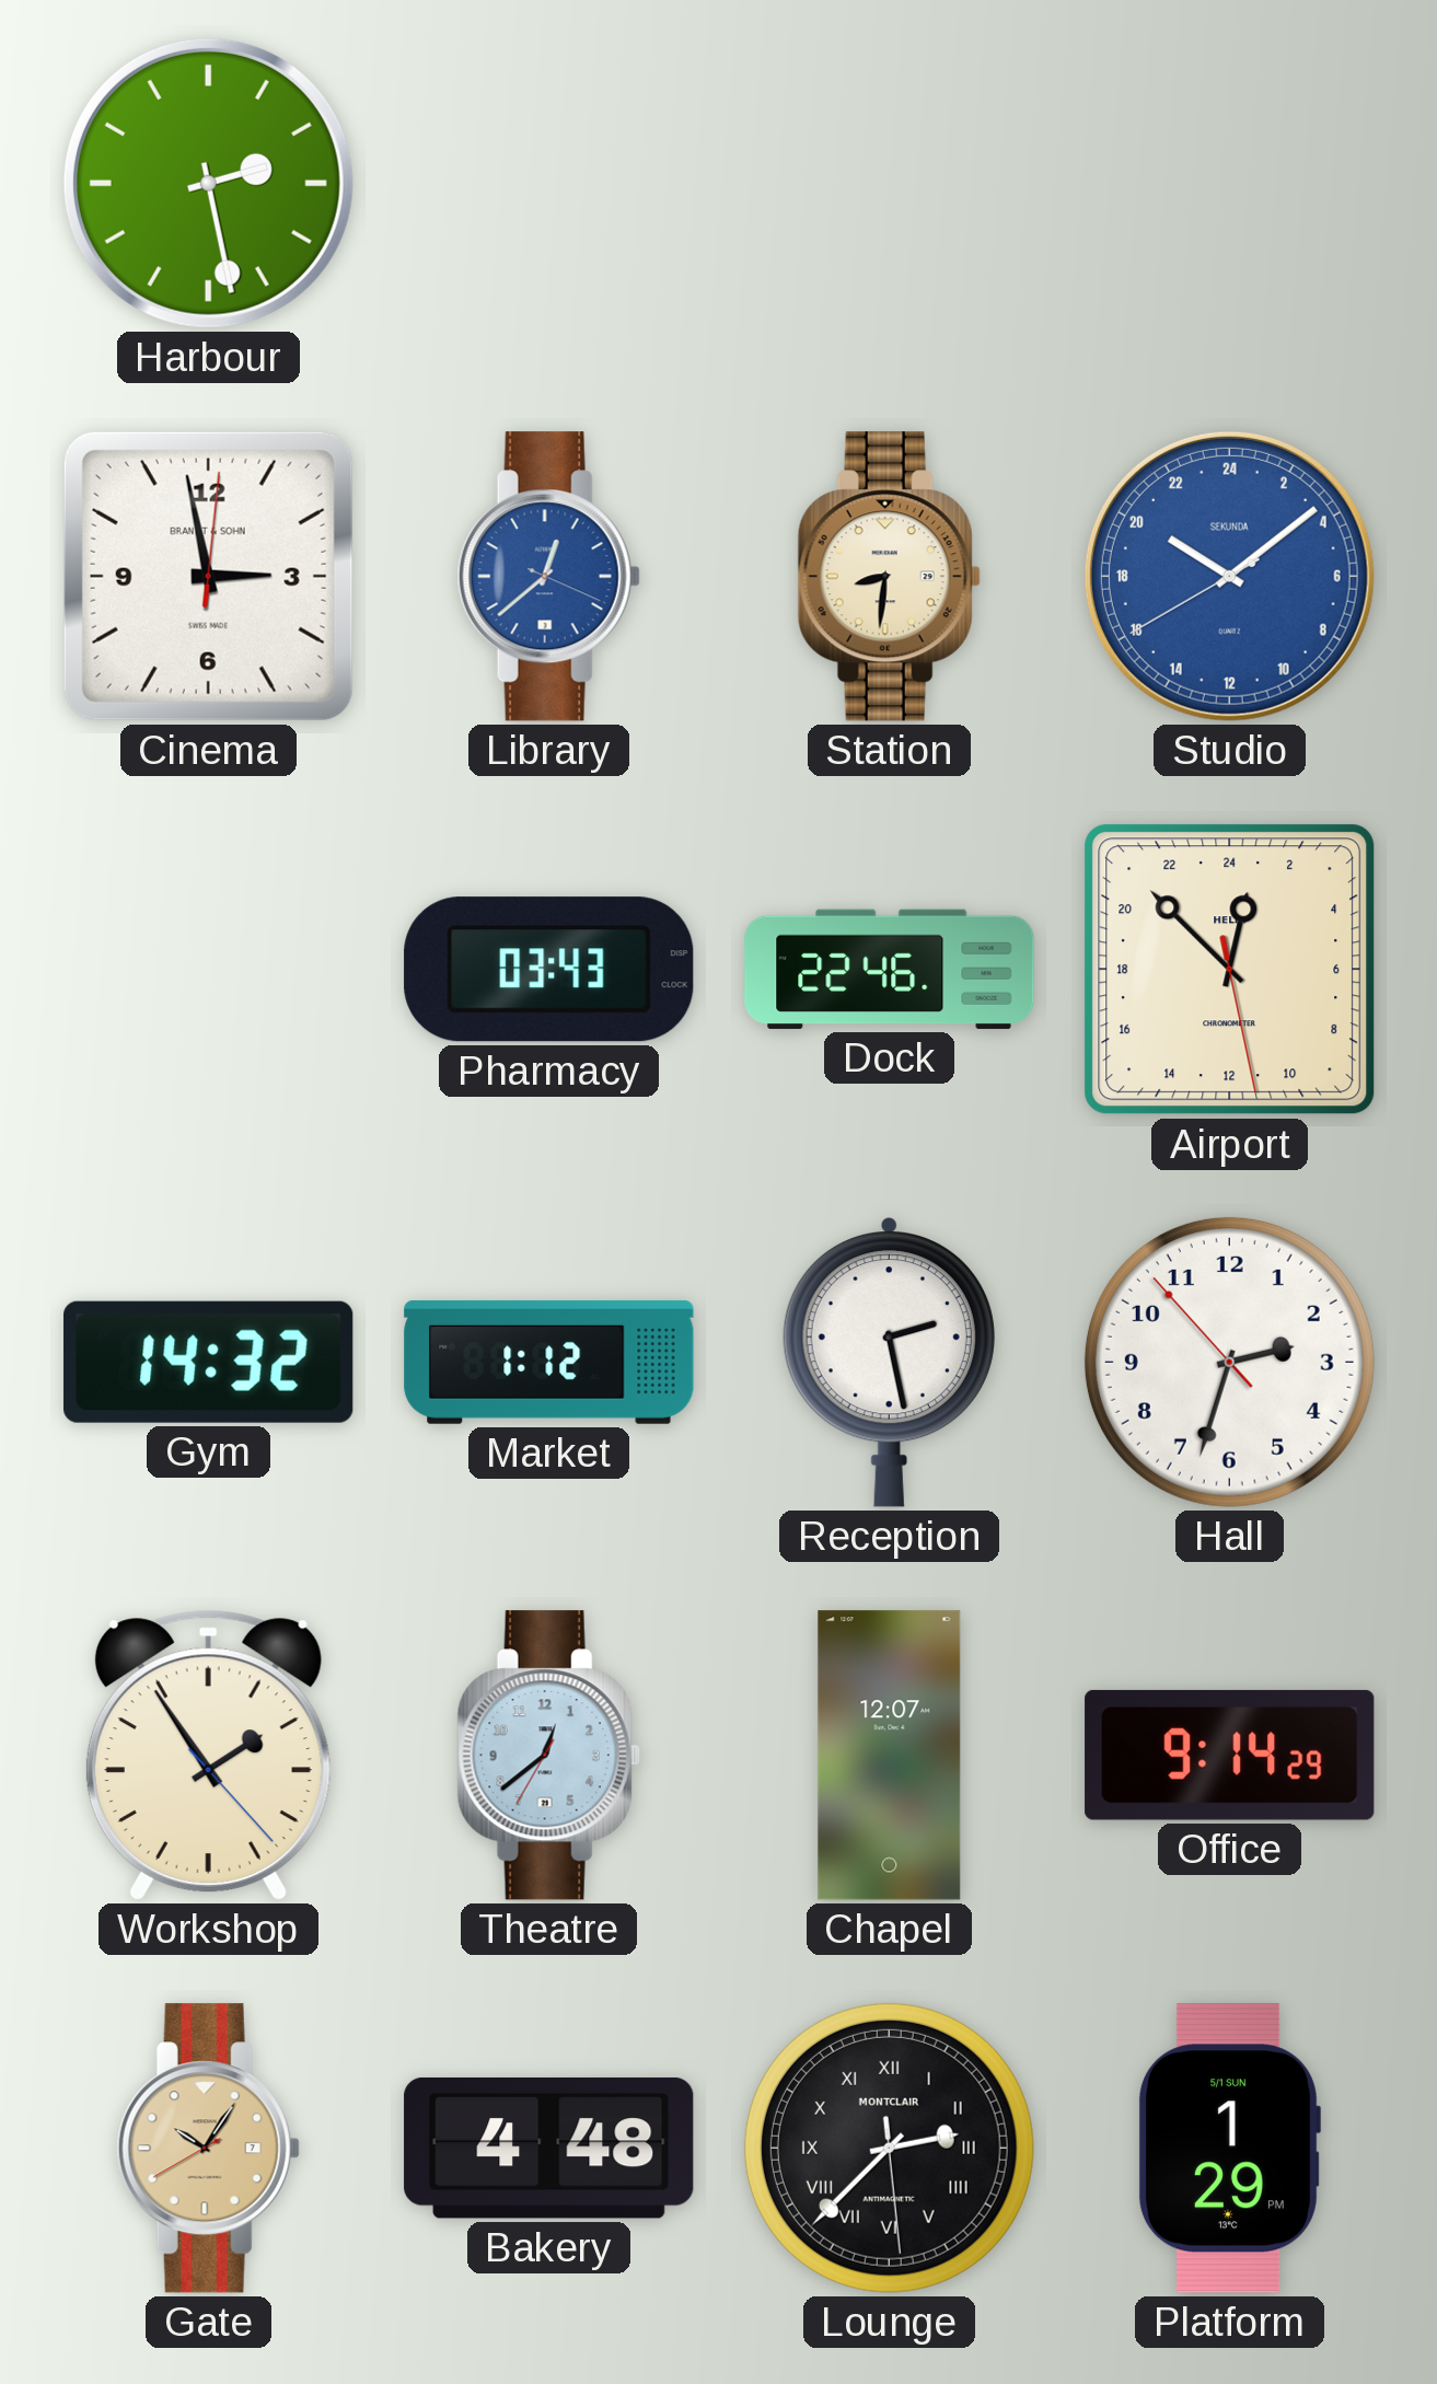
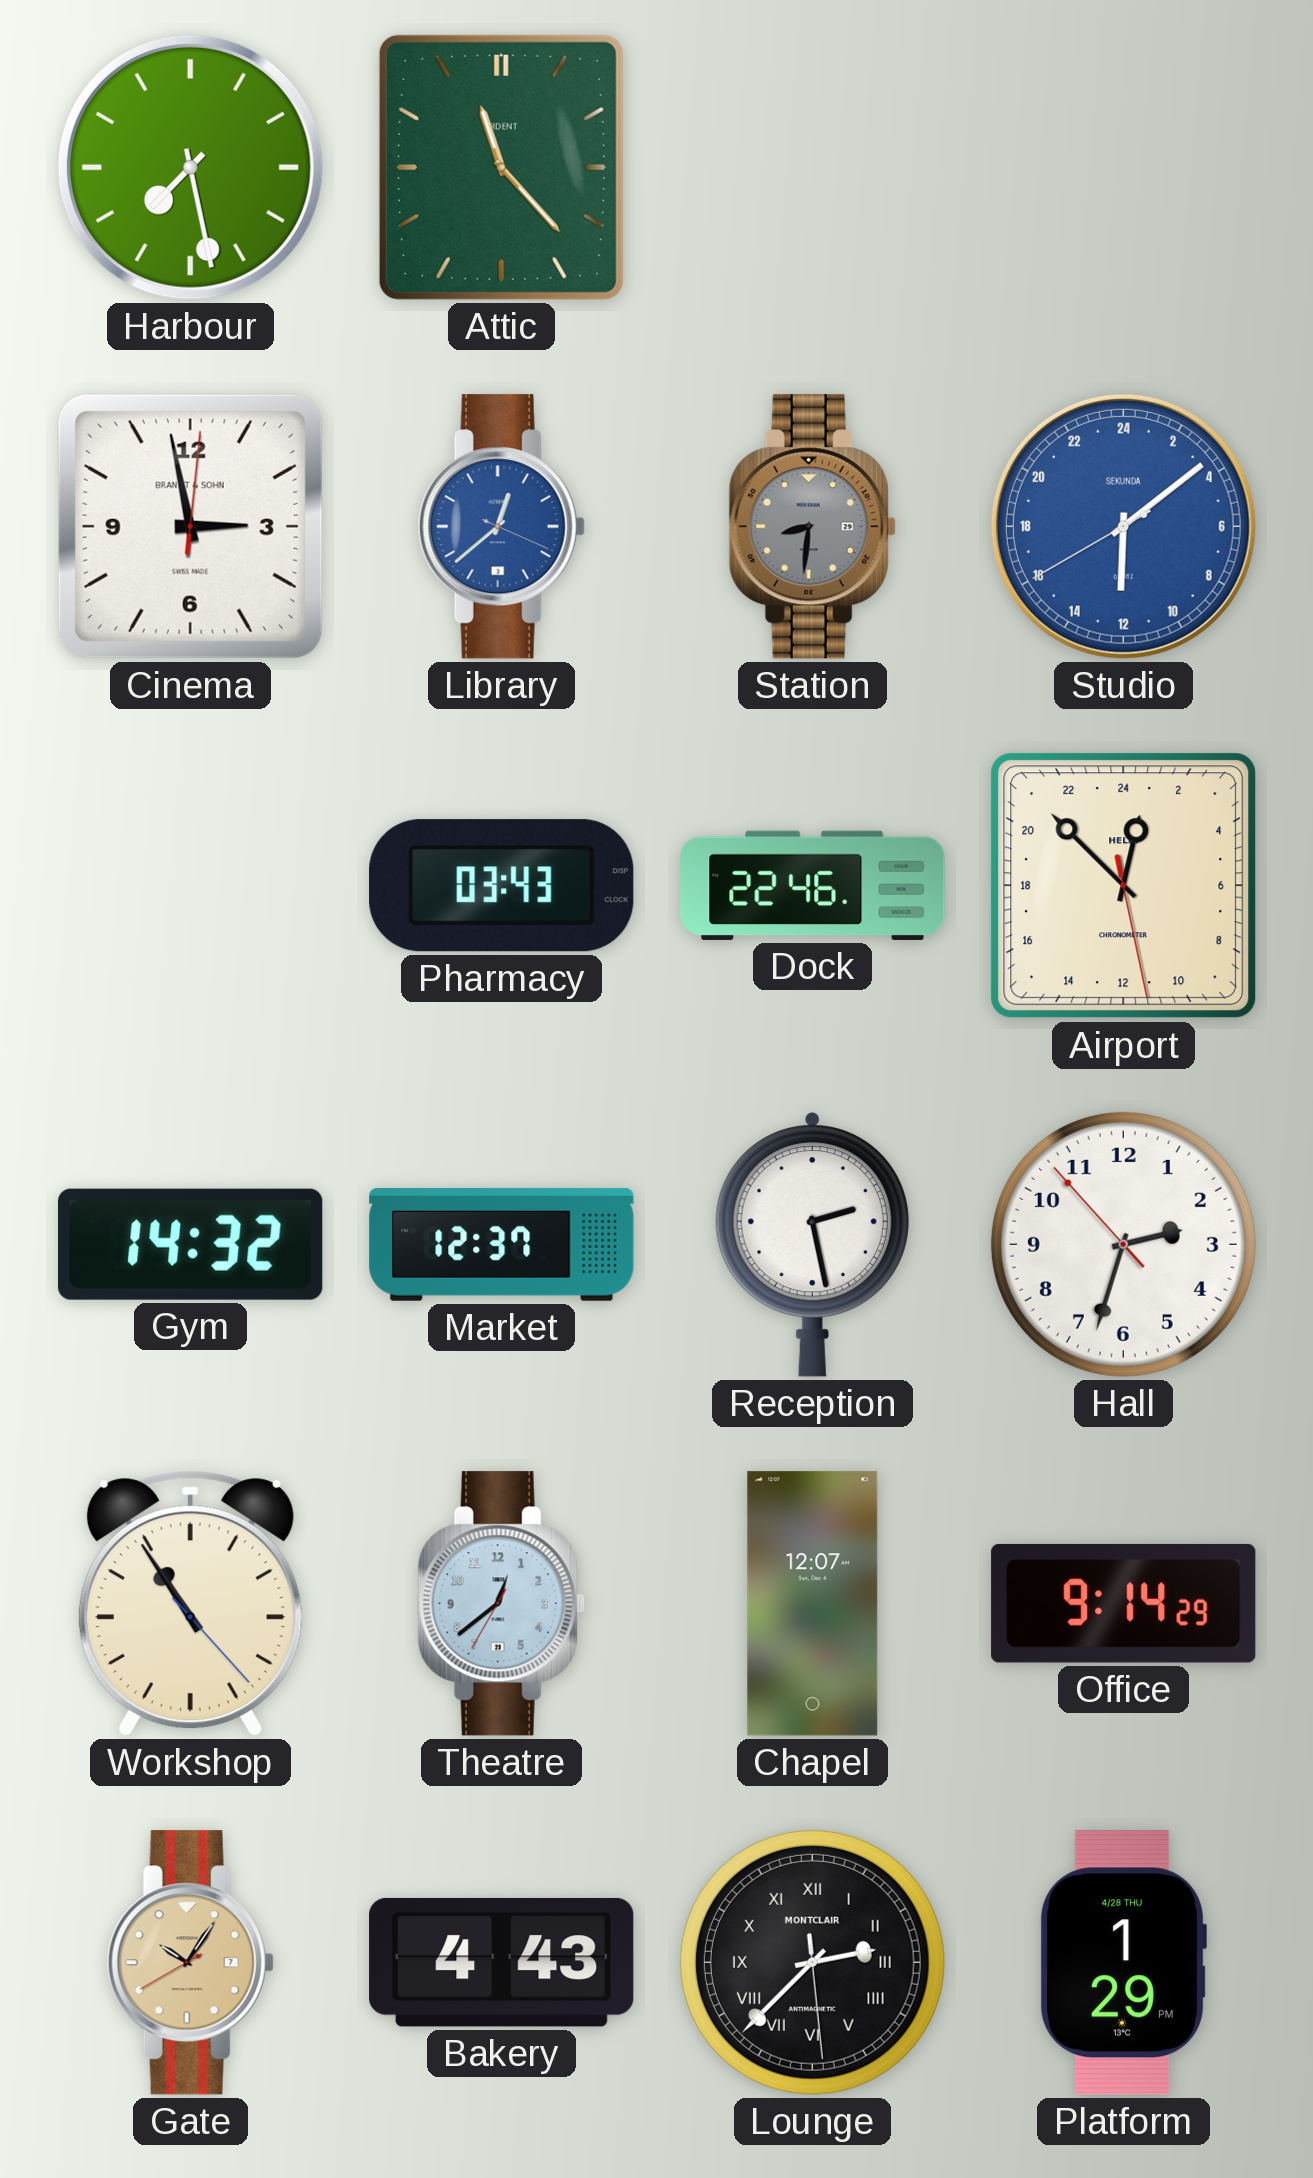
Harbour: 2:28 -> 7:28 (190, 167)
Attic: none -> 11:23 (501, 167)
Station dial: cream -> grey (812, 527)
Studio: 20:08 -> 12:08 (1123, 526)
Market: 1:12 -> 12:37 (502, 1244)
Workshop: 1:54 -> 10:54 (190, 1603)
Bakery: 4:48 -> 4:43 (502, 1962)
Platform date: 5/1 SUN -> 4/28 THU (1123, 1963)
